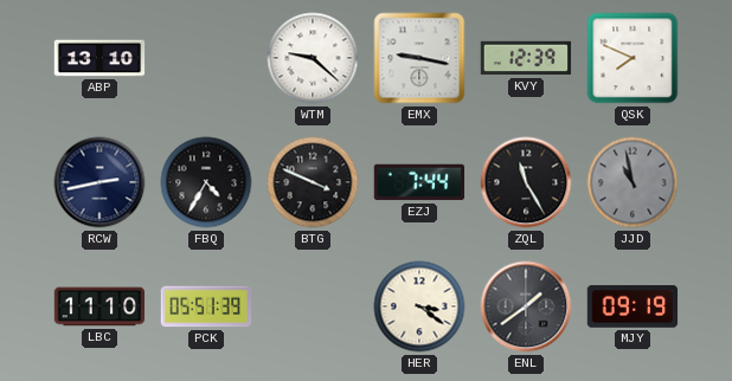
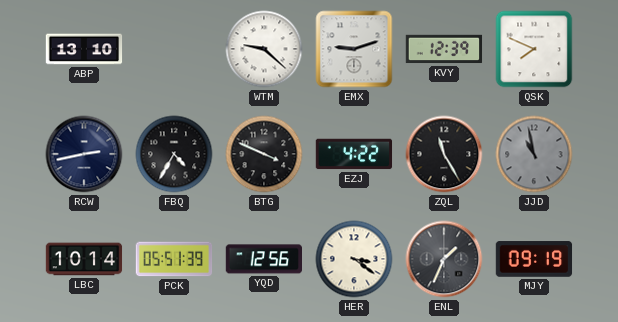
EMX: 9:17 -> 9:12 (354, 49)
EZJ: 7:44 -> 4:22 (354, 154)
LBC: 11:10 -> 10:14 (84, 259)
YQD: none -> 12:56 (263, 259)
ENL: 1:39 -> 1:34 (444, 259)
